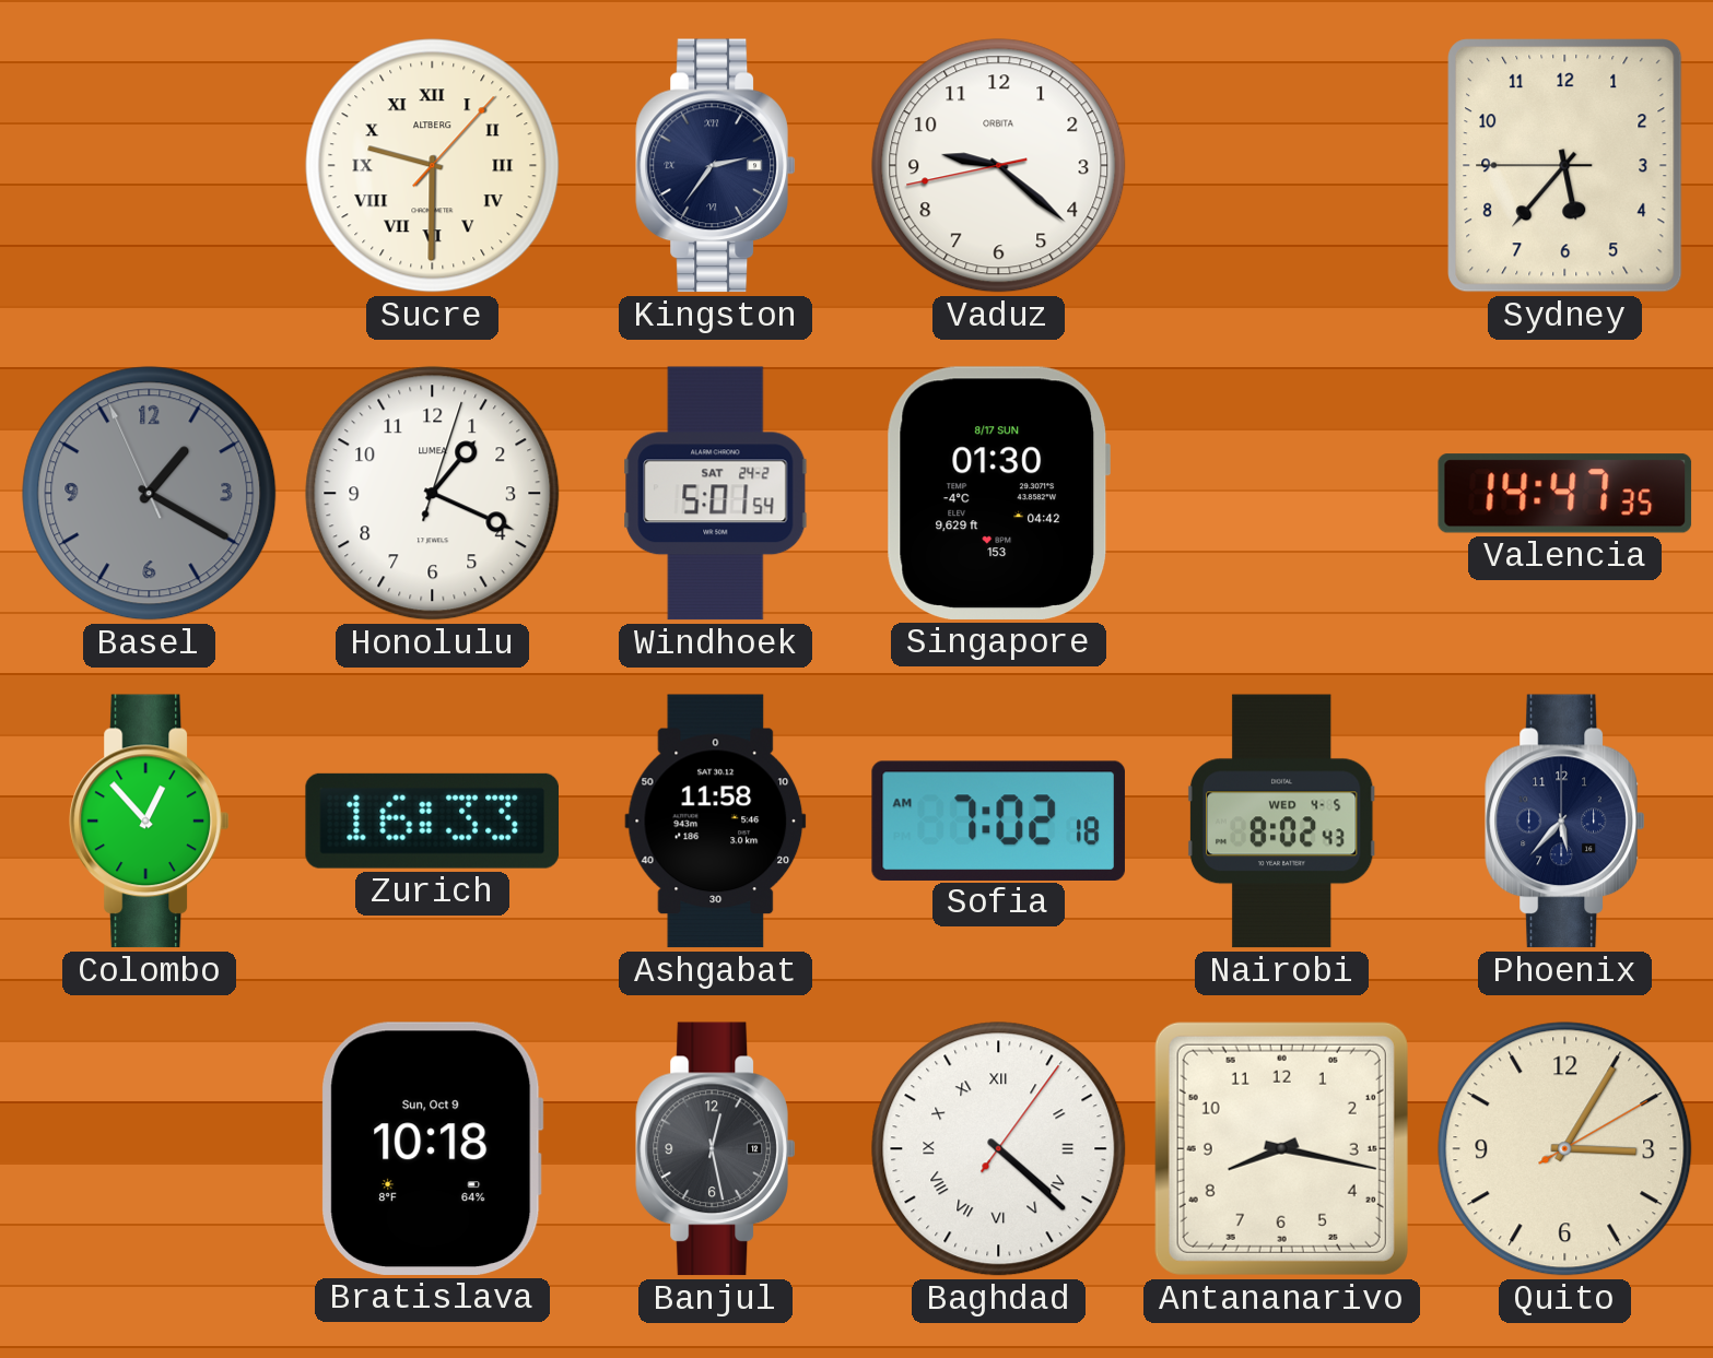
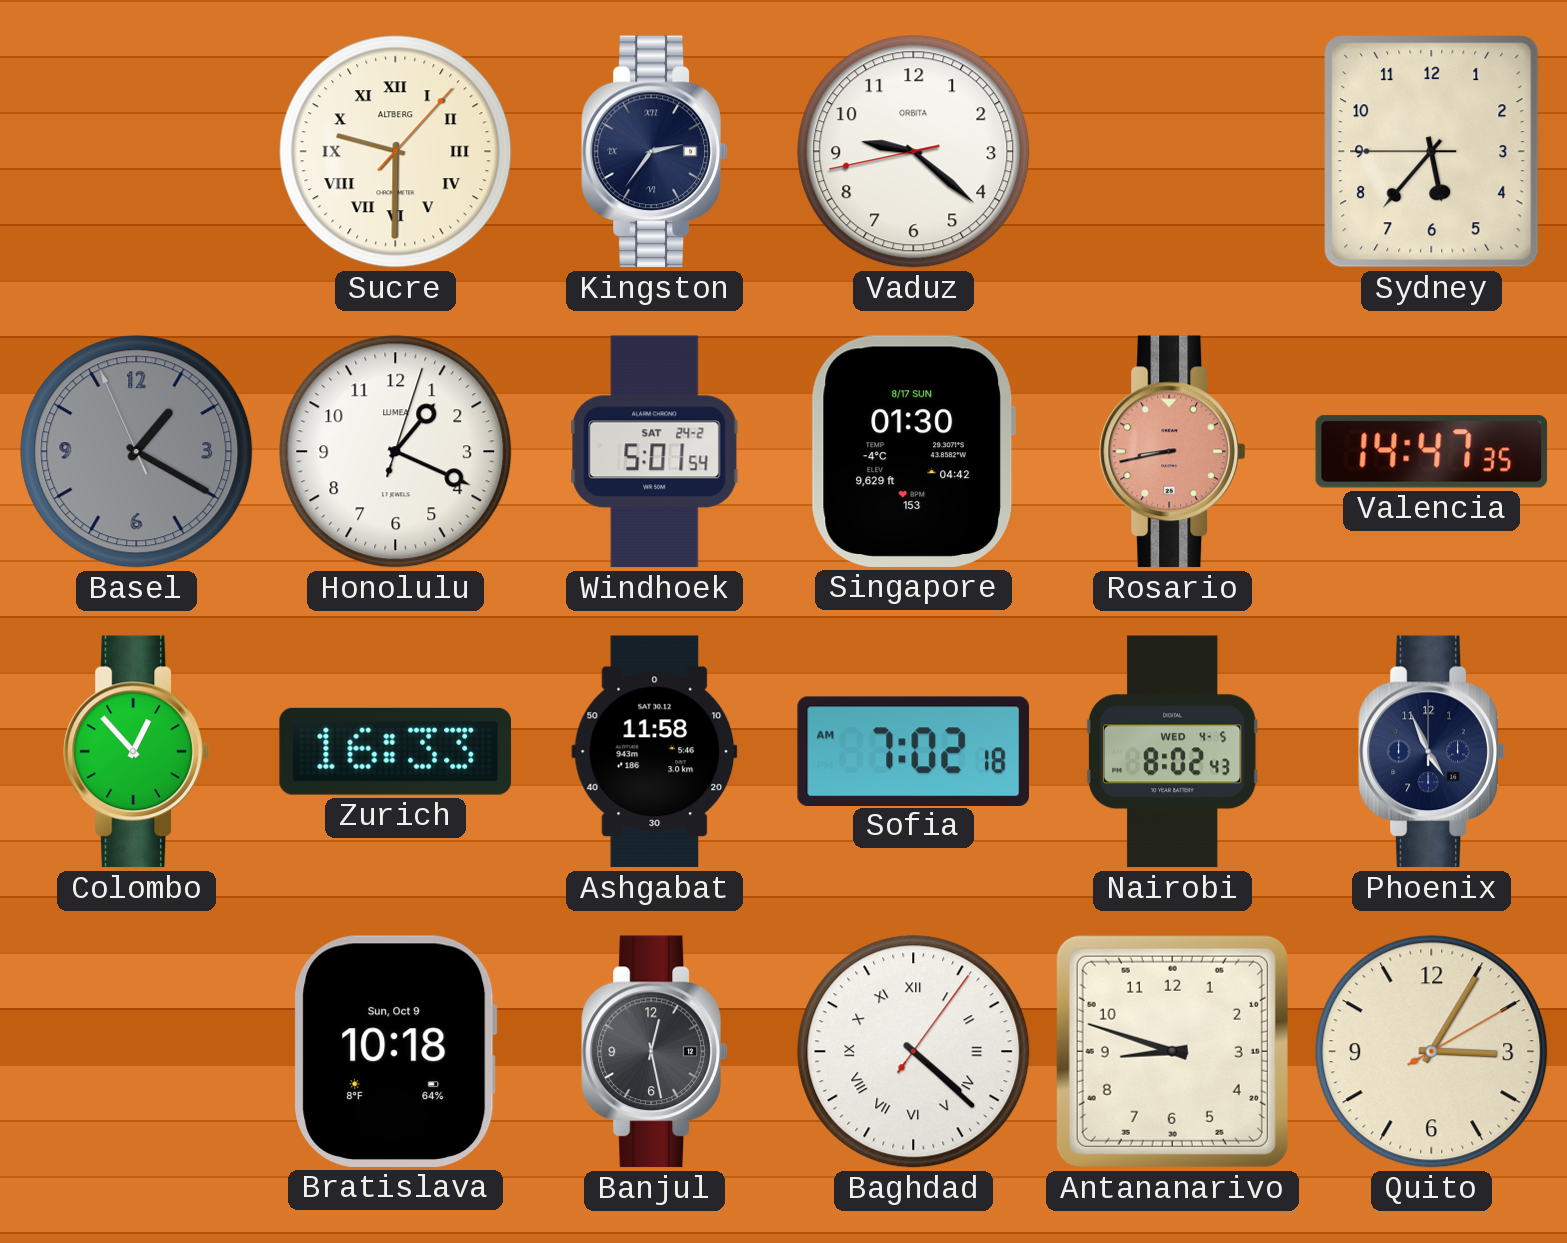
Rosario: none -> 8:43 (1173, 452)
Phoenix: 5:37 -> 4:56 (1432, 752)
Antananarivo: 8:17 -> 8:48 (1172, 1051)
